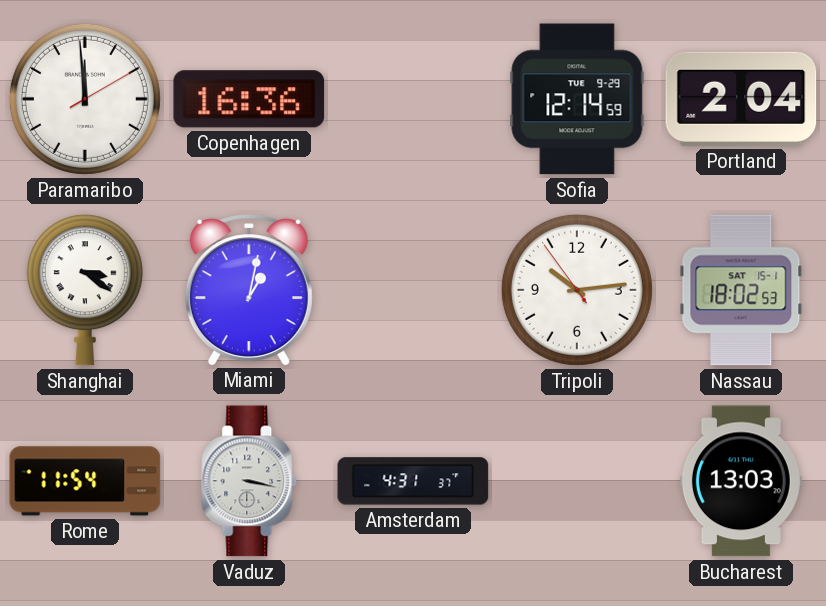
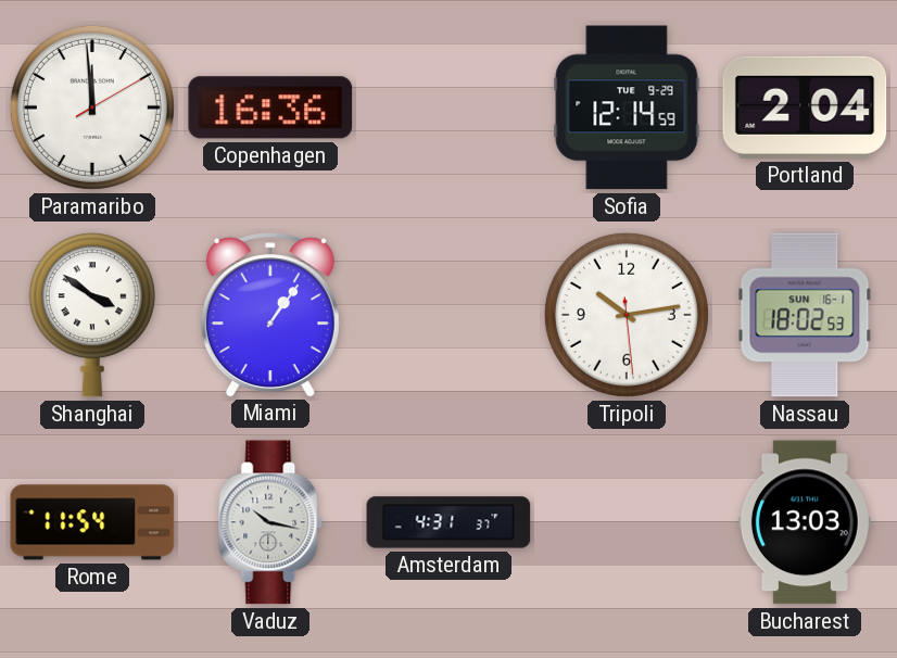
Shanghai: 3:21 -> 3:51 (92, 315)
Miami: 1:02 -> 1:06 (270, 315)
Tripoli: 10:13:54 -> 10:13:29 (627, 315)
Nassau date: SAT 15-1 -> SUN 16-1 (805, 315)
Vaduz: 3:17 -> 10:17 (271, 522)
